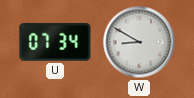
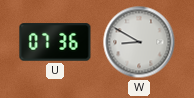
U: 07:34 -> 07:36 (55, 42)
